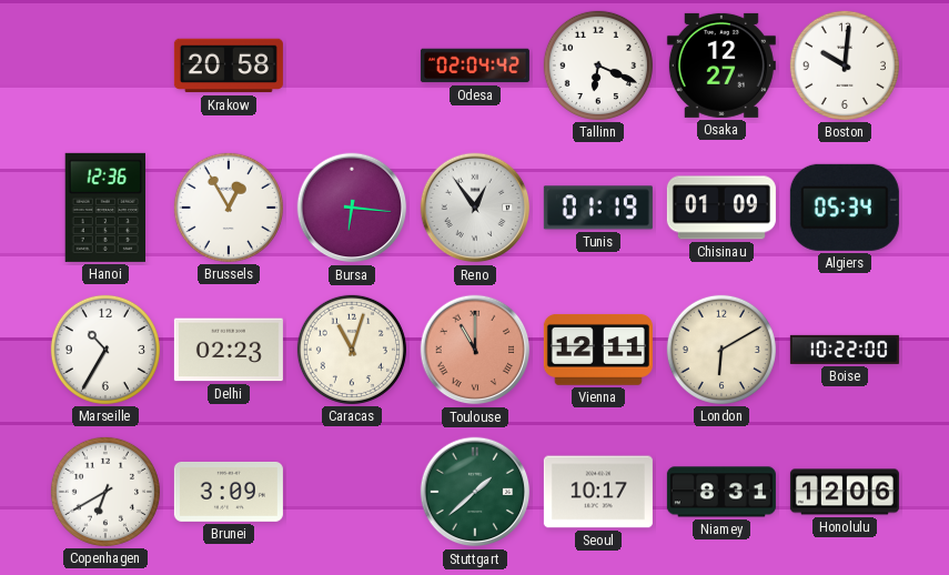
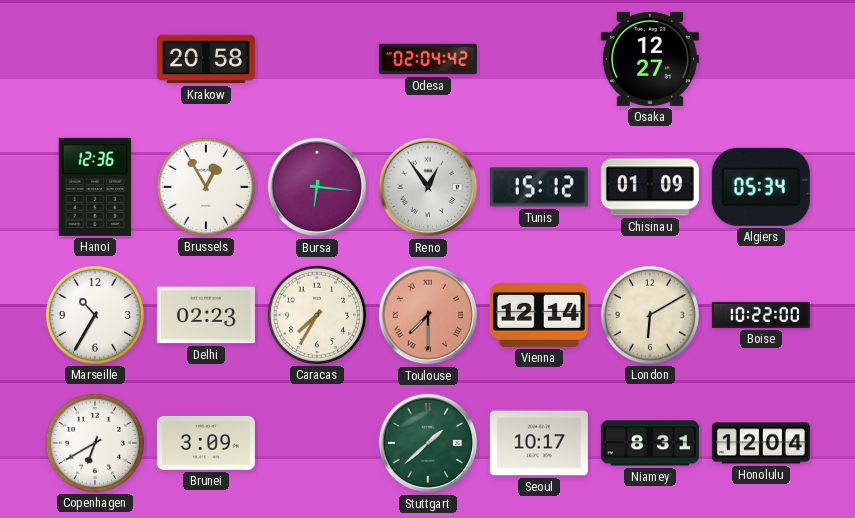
Tallinn: 6:19 -> none (598, 65)
Boston: 10:01 -> none (845, 65)
Tunis: 01:19 -> 15:12 (539, 187)
Caracas: 11:03 -> 7:35 (317, 315)
Toulouse: 11:00 -> 7:30 (428, 315)
Vienna: 12:11 -> 12:14 (539, 315)
Honolulu: 12:06 -> 12:04 (761, 443)
